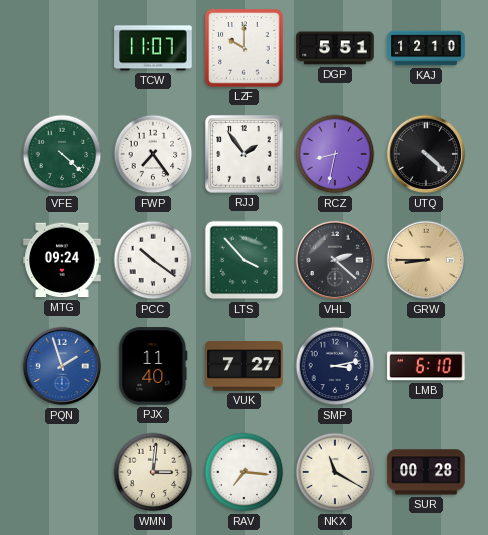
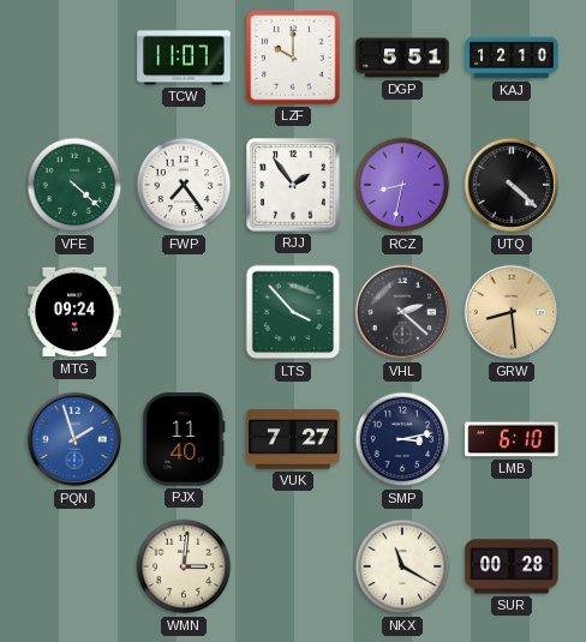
PCC: 10:21 -> none (153, 260)
GRW: 8:45 -> 8:29 (512, 312)
RAV: 7:16 -> none (244, 472)
